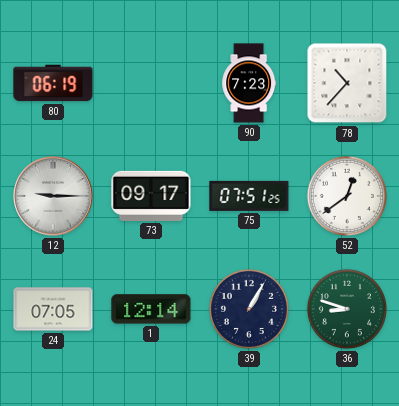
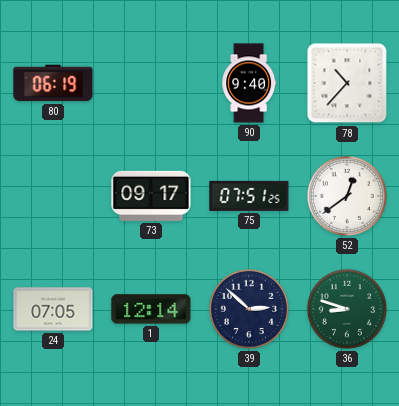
90: 7:23 -> 9:40 (249, 83)
12: 9:15 -> none (54, 197)
39: 1:05 -> 2:52 (249, 309)
